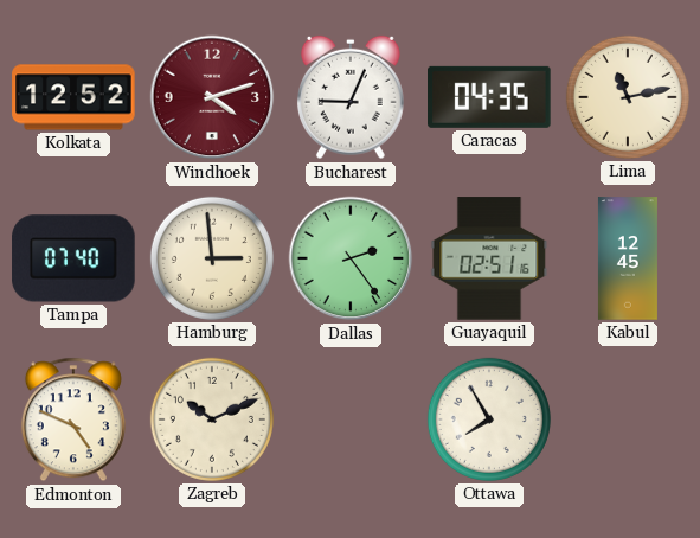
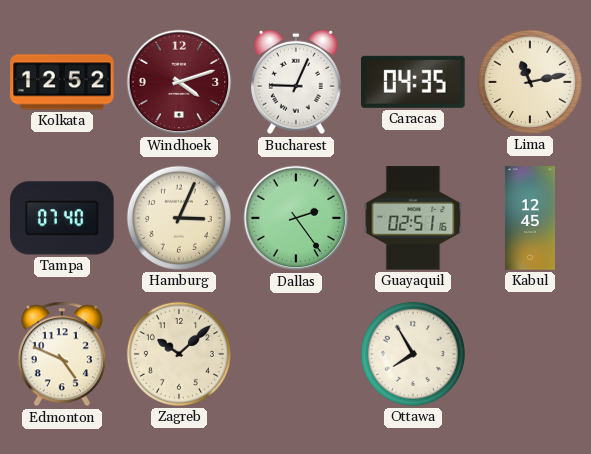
Hamburg: 2:59 -> 3:04 (179, 218)
Zagreb: 10:11 -> 10:08 (179, 354)
